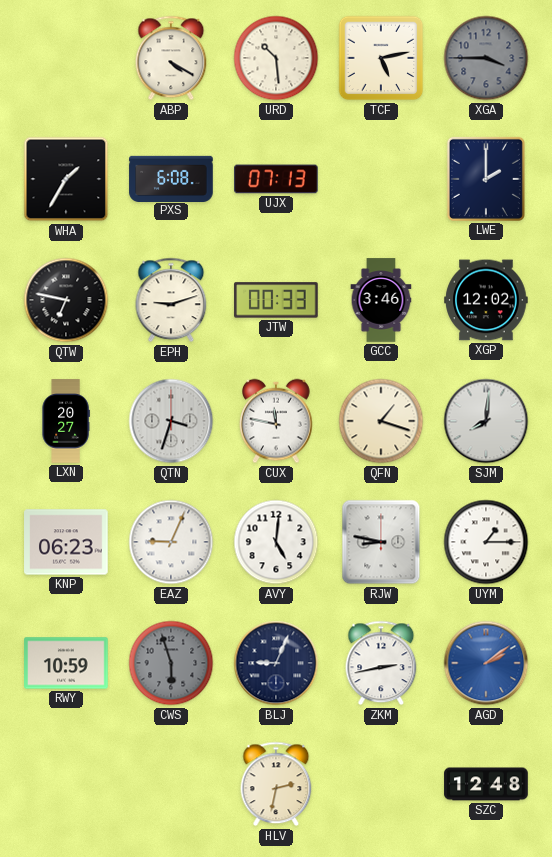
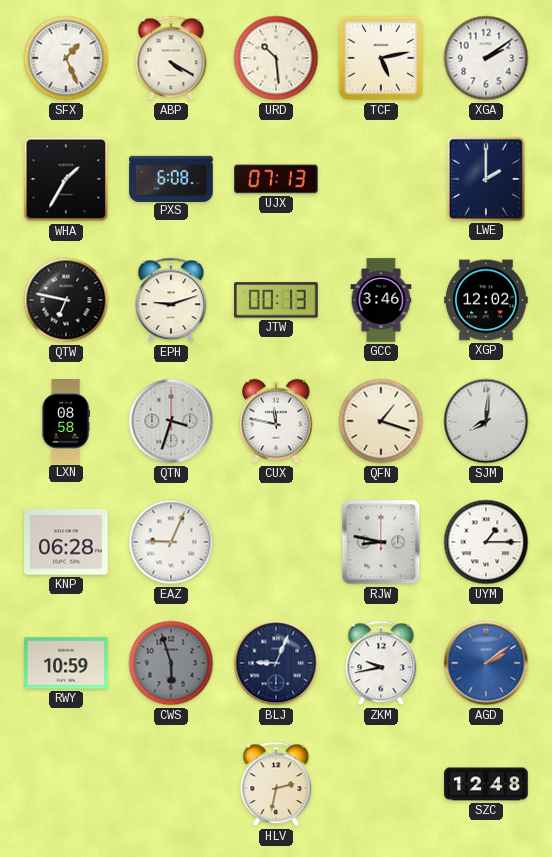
SFX: none -> 1:26 (66, 58)
XGA: 3:45 -> 2:09 (486, 58)
XGA dial: grey -> white (486, 58)
JTW: 00:33 -> 00:13 (276, 300)
LXN: 20:27 -> 08:58 (66, 421)
KNP: 06:23 -> 06:28 (66, 542)
AVY: 5:01 -> none (276, 542)
ZKM: 2:43 -> 9:43 (381, 663)
